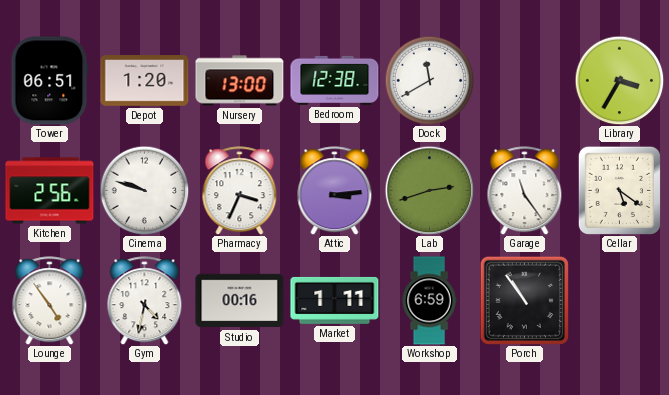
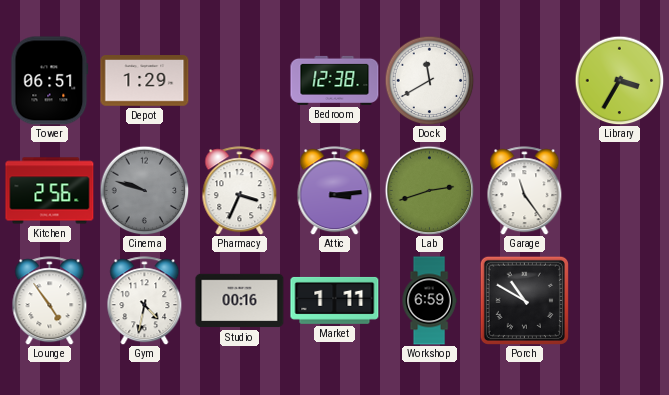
Depot: 1:20 -> 1:29 (145, 81)
Nursery: 13:00 -> none (240, 81)
Cinema dial: white -> grey (144, 190)
Cellar: 5:21 -> none (619, 190)
Porch: 10:54 -> 10:50 (524, 300)
